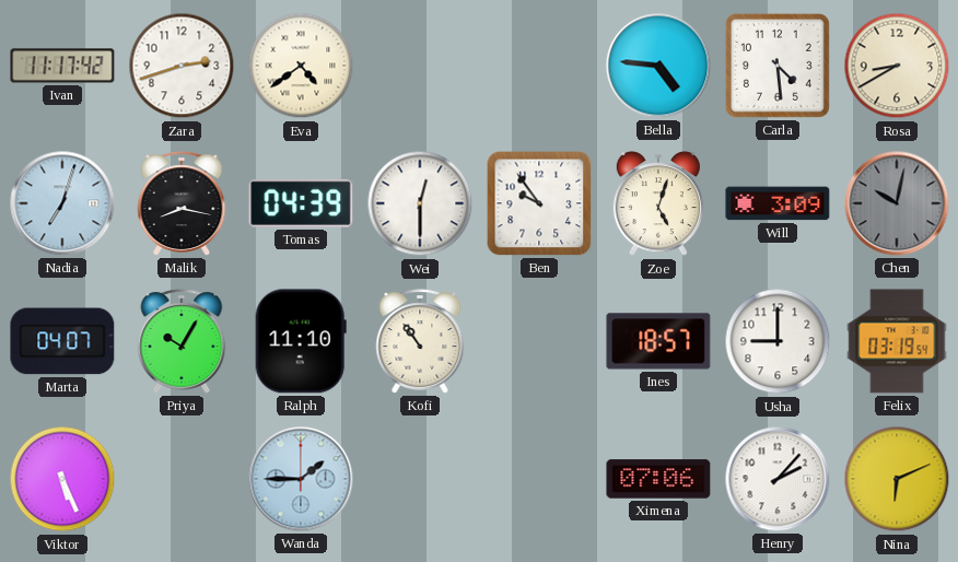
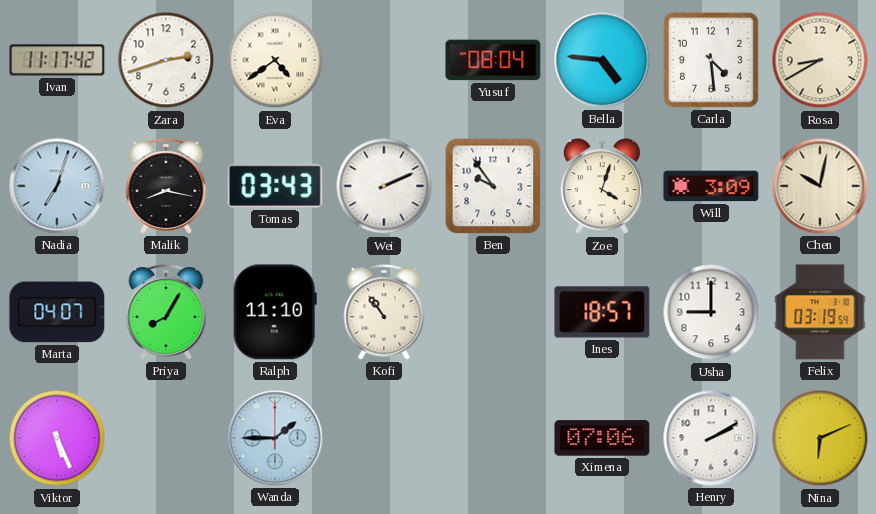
Yusuf: none -> 08:04 (493, 60)
Tomas: 04:39 -> 03:43 (275, 186)
Wei: 12:30 -> 2:11 (384, 186)
Zoe: 5:03 -> 4:03 (602, 187)
Chen dial: grey -> cream (820, 186)
Priya: 10:05 -> 8:05 (166, 312)
Henry: 2:07 -> 2:10 (711, 438)
